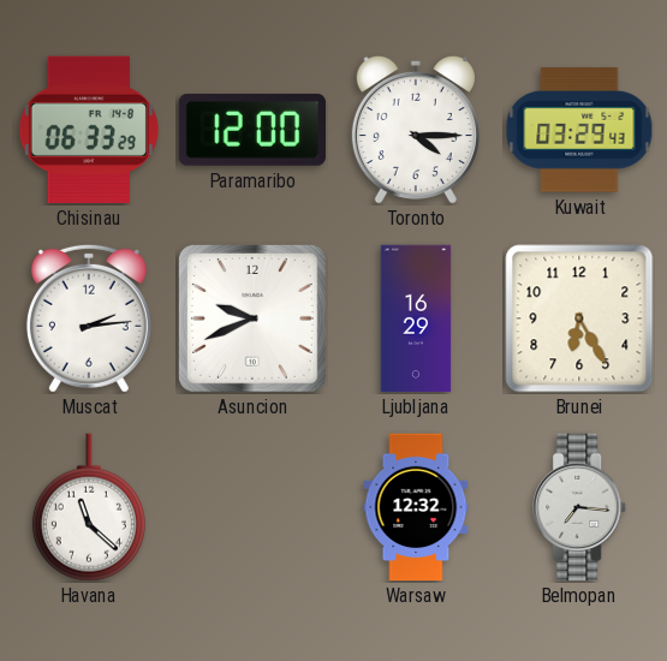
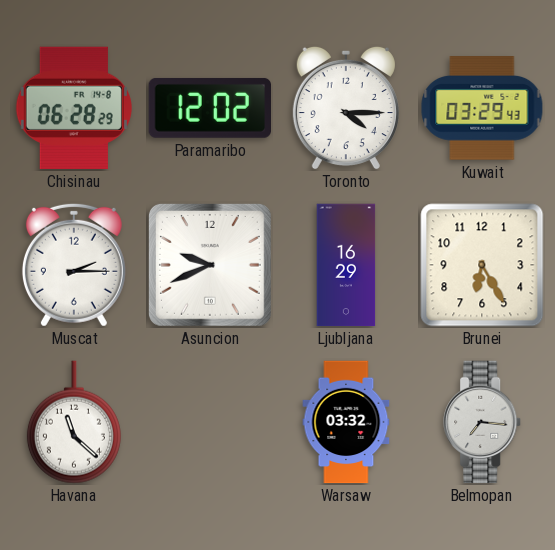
Chisinau: 06:33 -> 06:28 (74, 108)
Paramaribo: 12:00 -> 12:02 (210, 108)
Muscat: 2:14 -> 2:15 (74, 265)
Warsaw: 12:32 -> 03:32 (346, 422)
